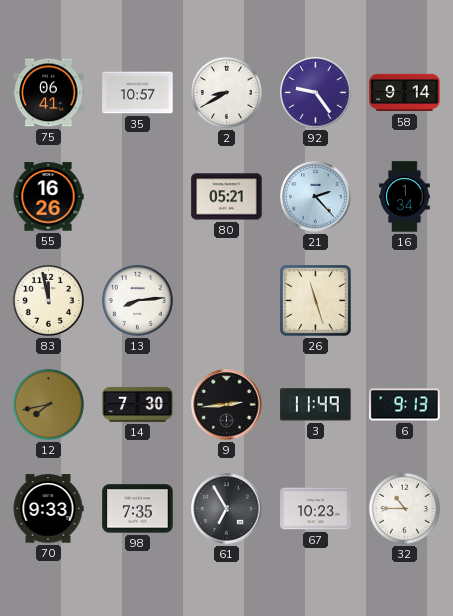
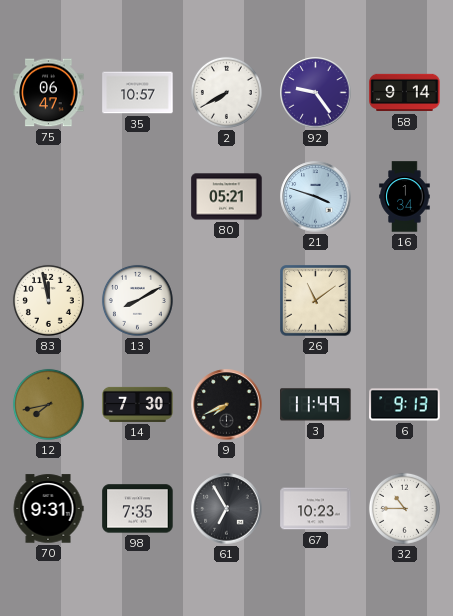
75: 06:41 -> 06:47 (49, 93)
2: 8:40 -> 7:40 (226, 92)
55: 16:26 -> none (48, 197)
21: 2:23 -> 3:48 (316, 197)
13: 8:14 -> 8:10 (137, 300)
26: 11:27 -> 11:09 (316, 301)
9: 2:44 -> 7:41 (227, 405)
70: 9:33 -> 9:31 (48, 509)
